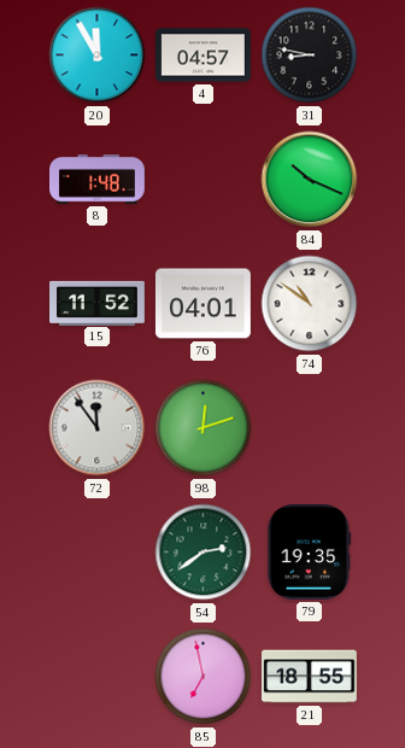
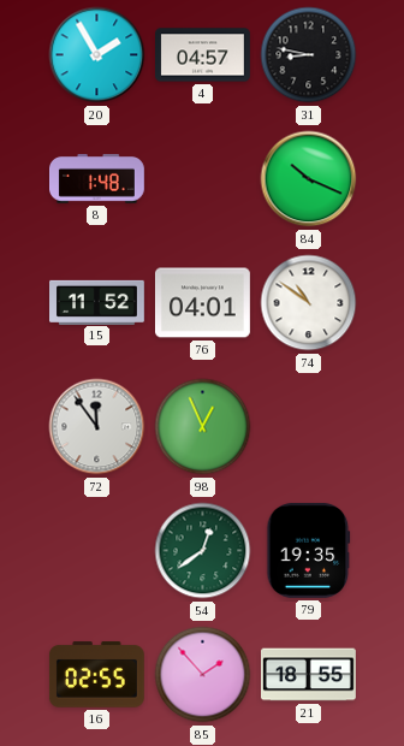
20: 11:55 -> 1:55 (97, 55)
98: 12:12 -> 12:56 (203, 427)
54: 2:39 -> 12:39 (203, 551)
16: none -> 02:55 (96, 675)
85: 6:58 -> 1:53 (203, 675)
